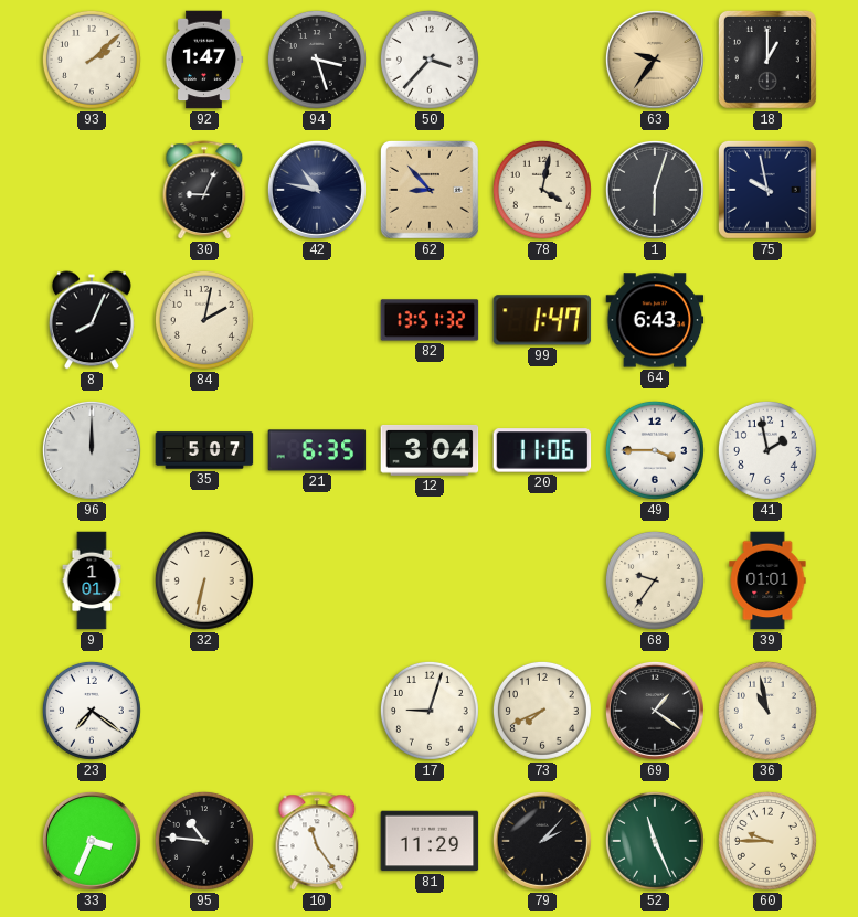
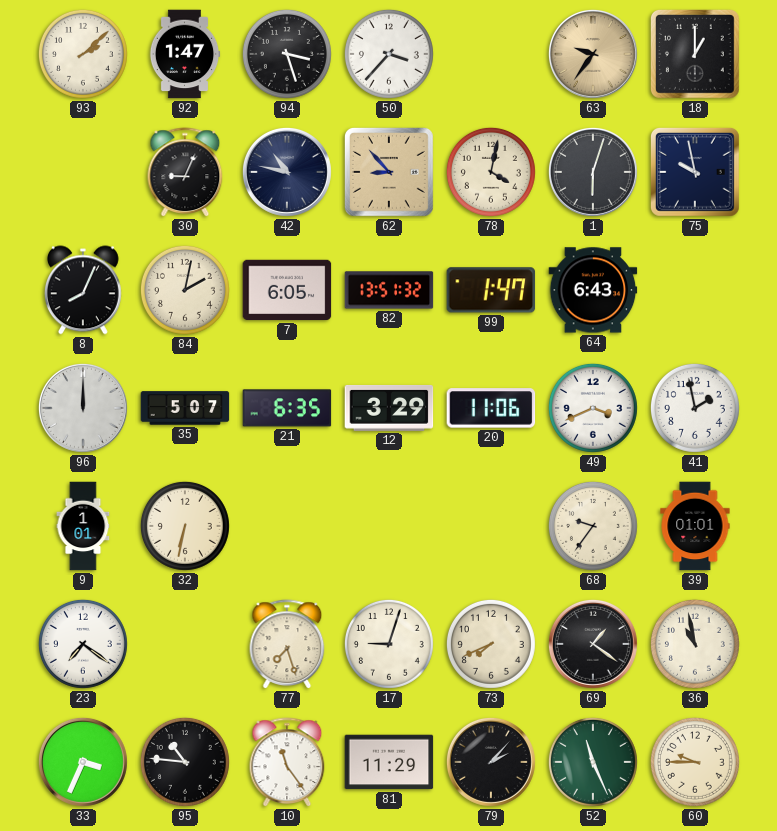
7: none -> 6:05 (287, 290)
12: 3:04 -> 3:29 (389, 408)
49: 3:45 -> 3:41 (593, 408)
77: none -> 7:27 (287, 644)
